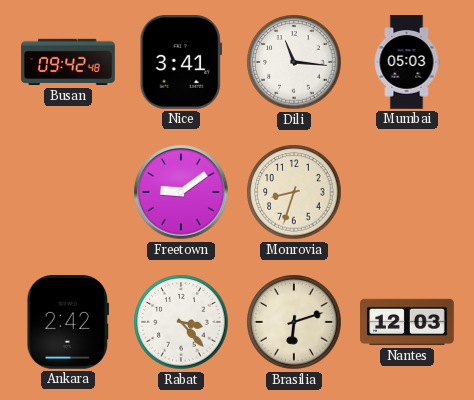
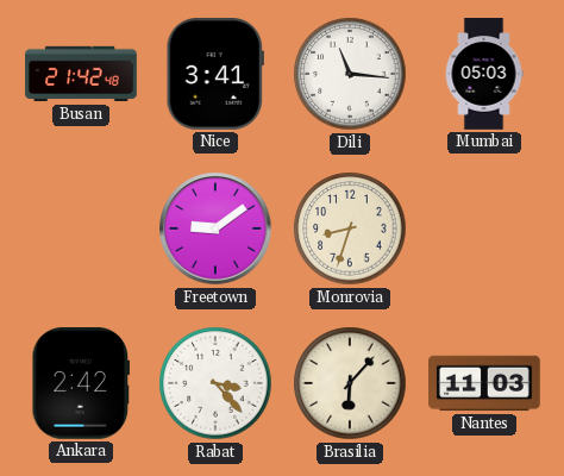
Busan: 09:42 -> 21:42 (81, 74)
Brasilia: 6:12 -> 6:07 (350, 383)
Nantes: 12:03 -> 11:03 (484, 383)
